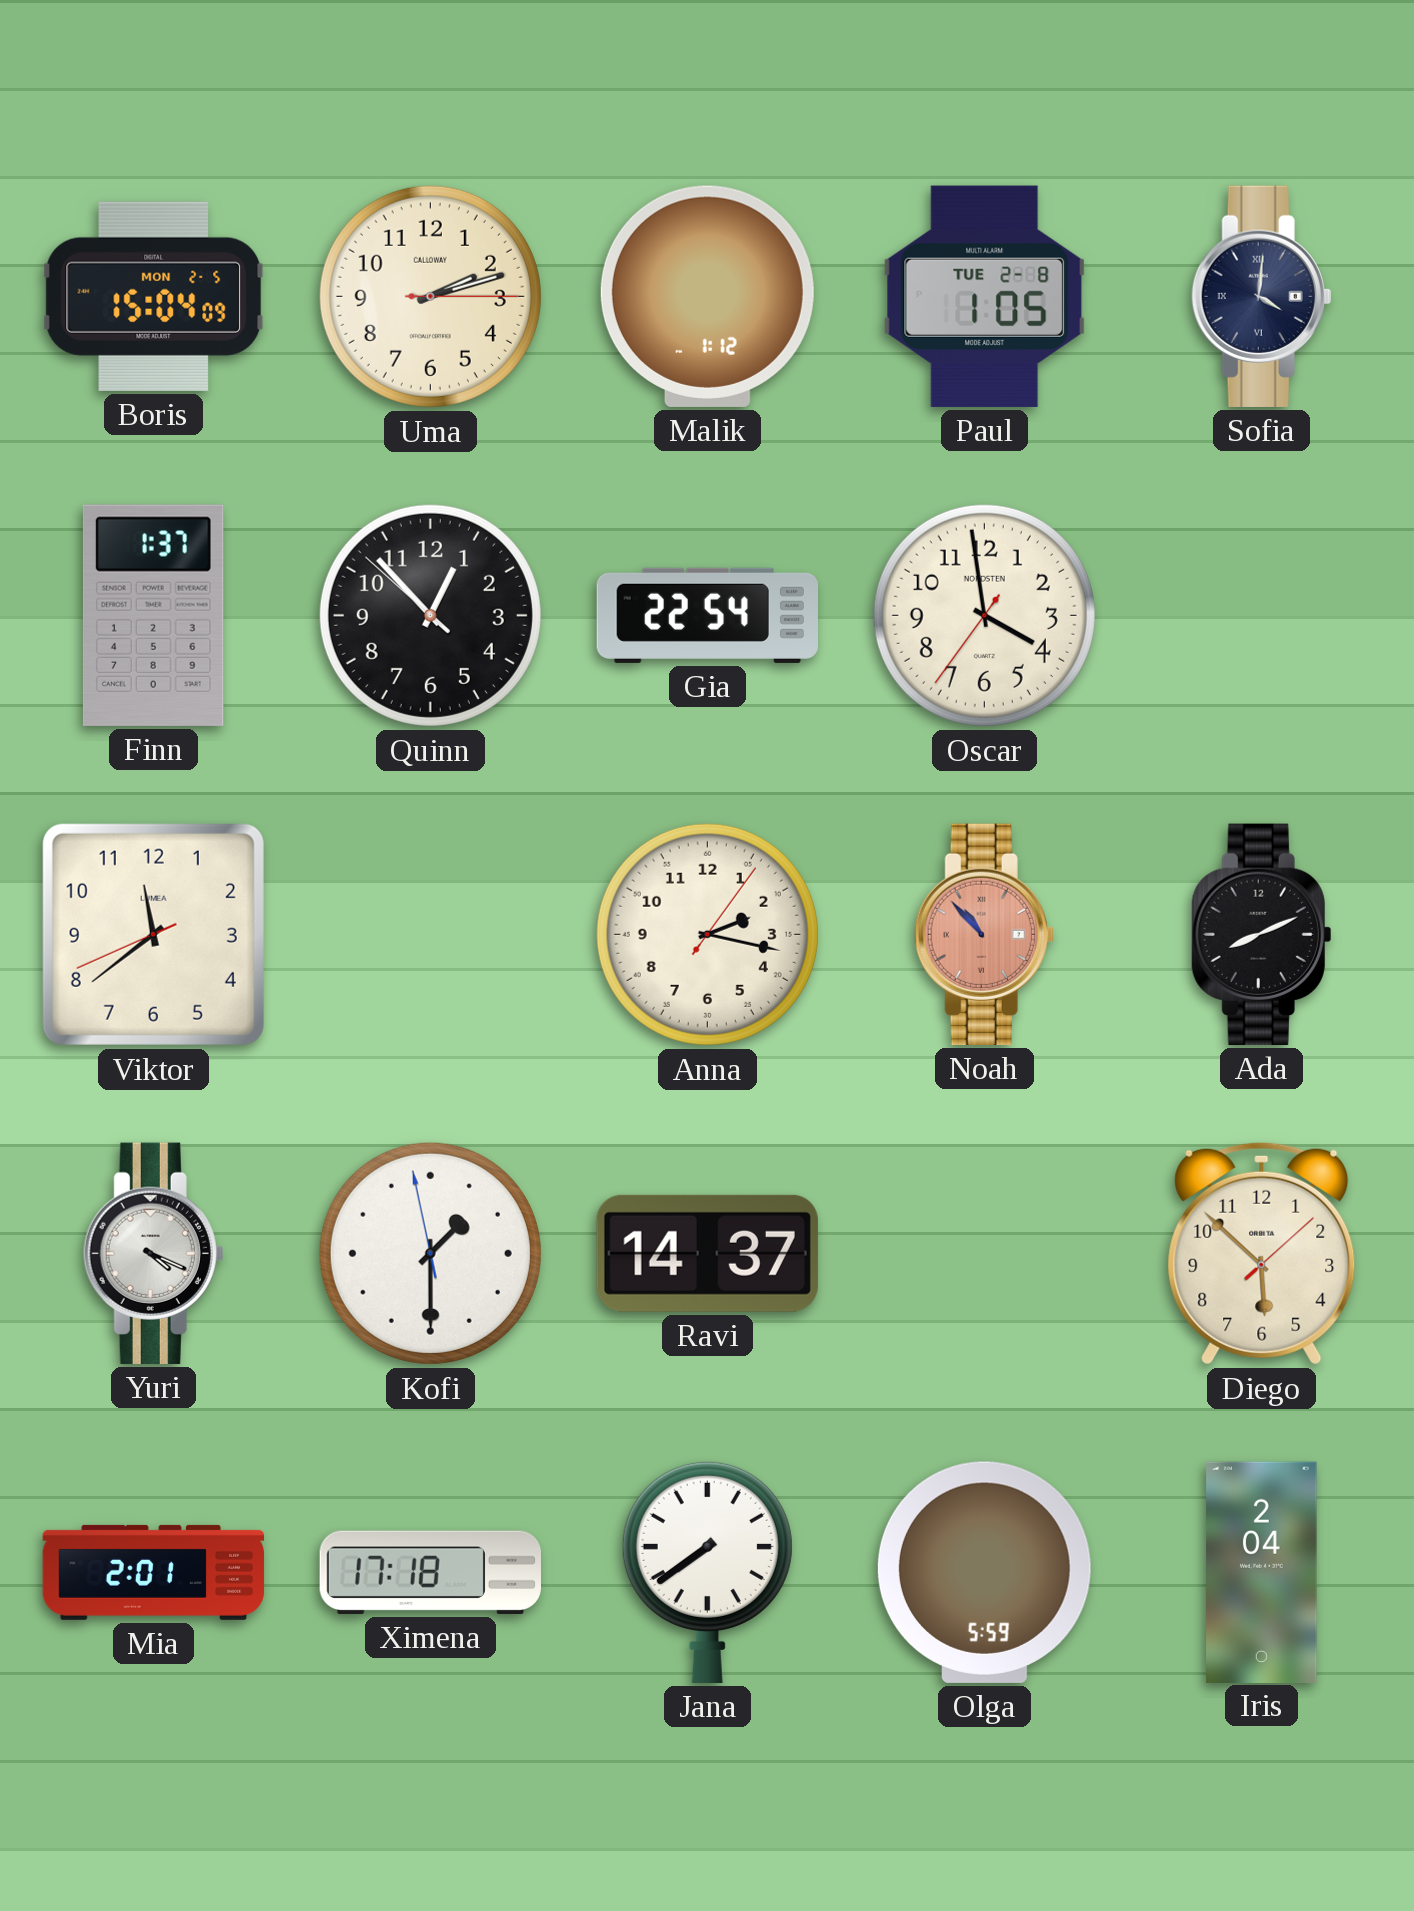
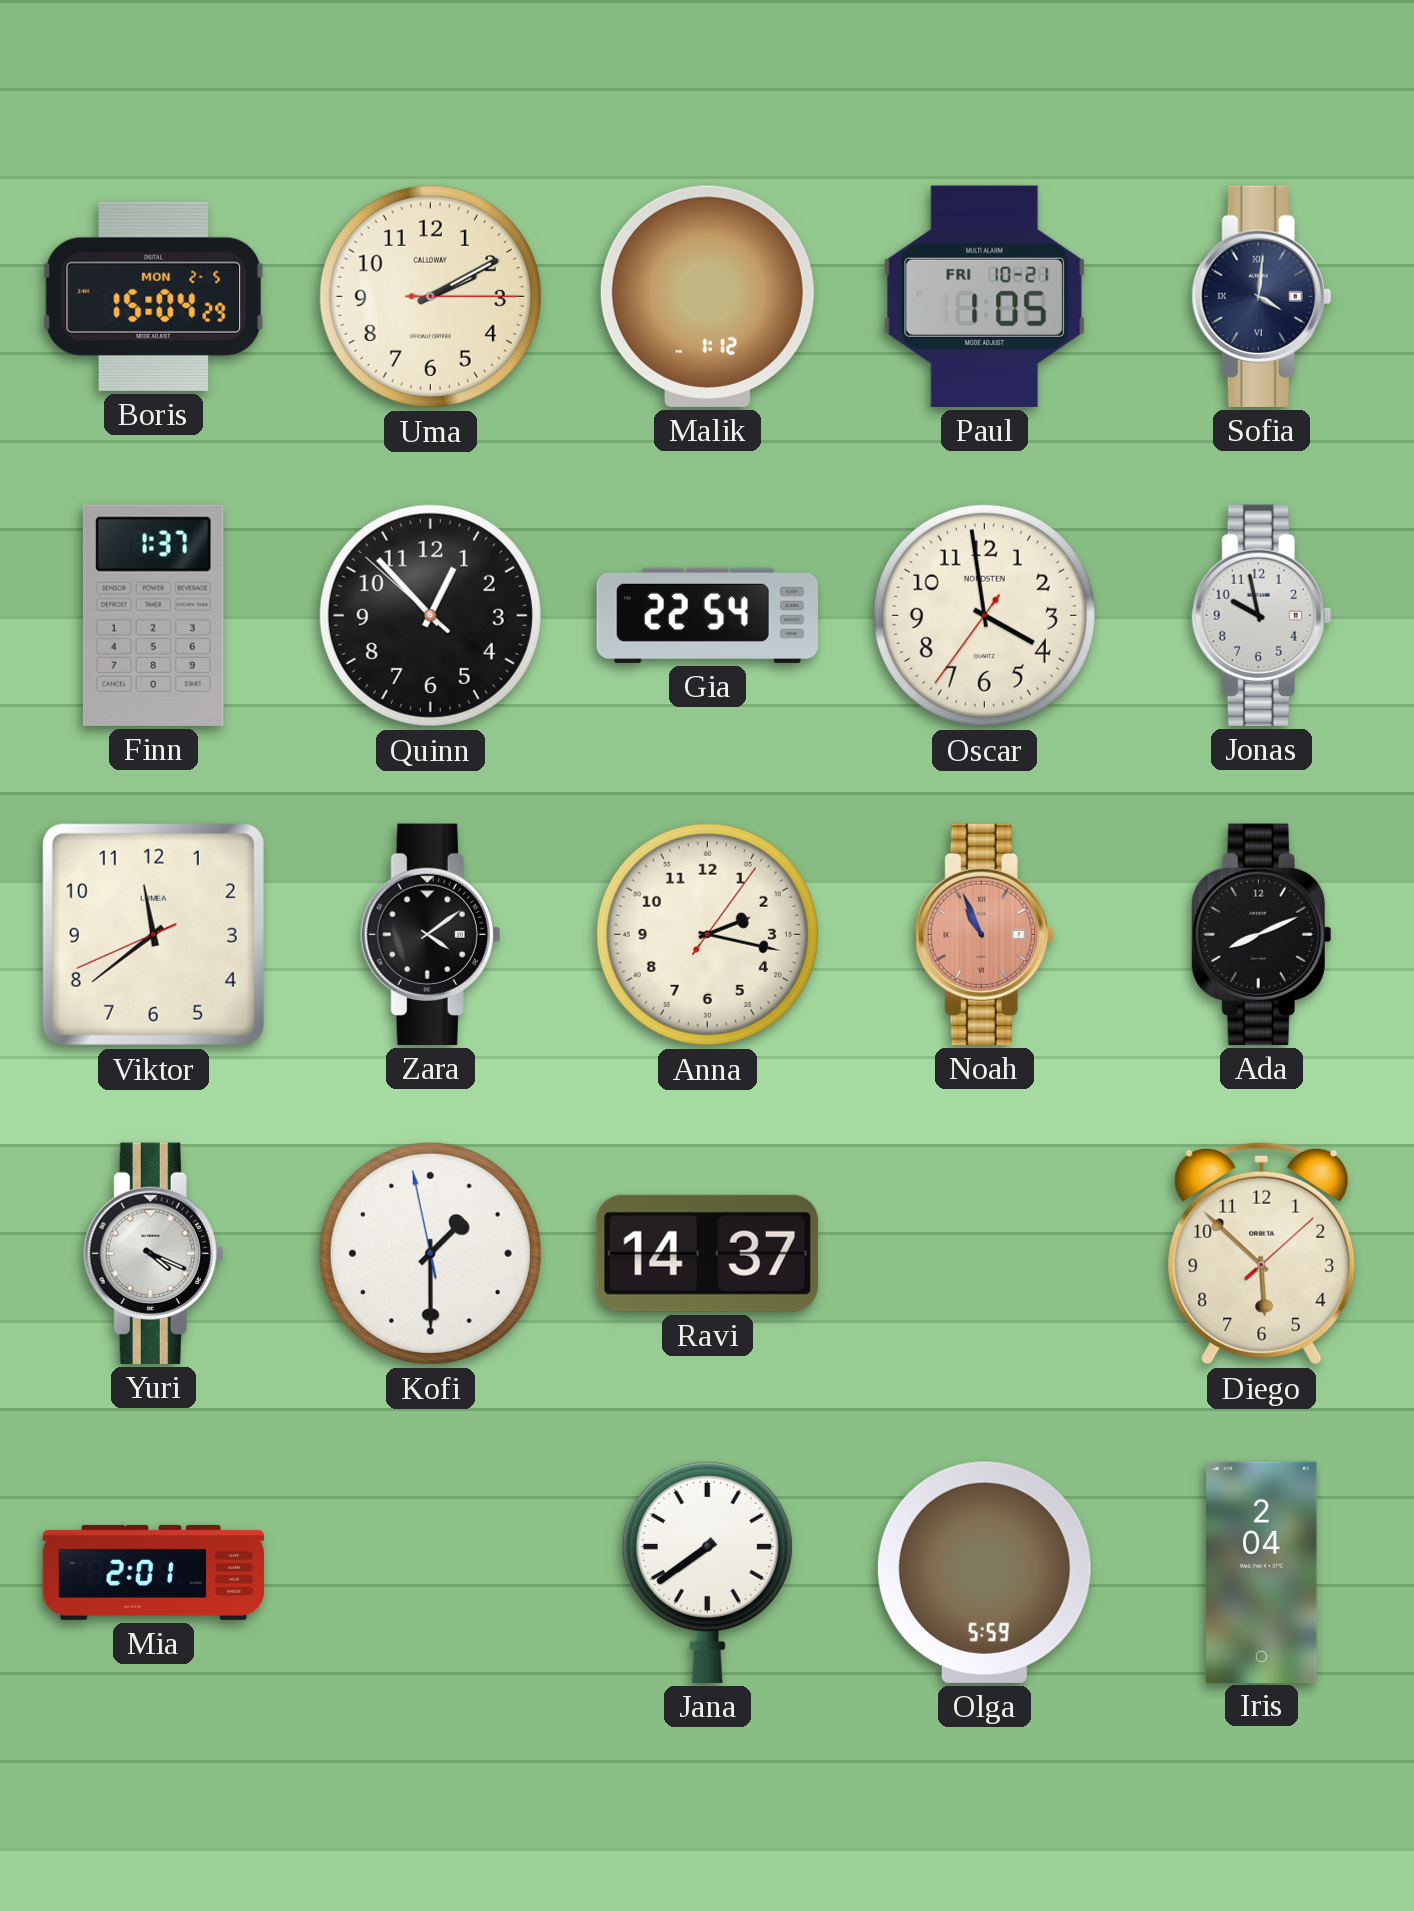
Boris: 15:04:09 -> 15:04:29 (154, 296)
Uma: 2:12 -> 2:10 (430, 296)
Paul date: TUE 2-8 -> FRI 10-21 (985, 296)
Jonas: none -> 9:58 (1262, 615)
Zara: none -> 4:09 (431, 934)
Noah: 10:53 -> 10:56 (985, 934)
Ximena: 17:18 -> none (430, 1572)
